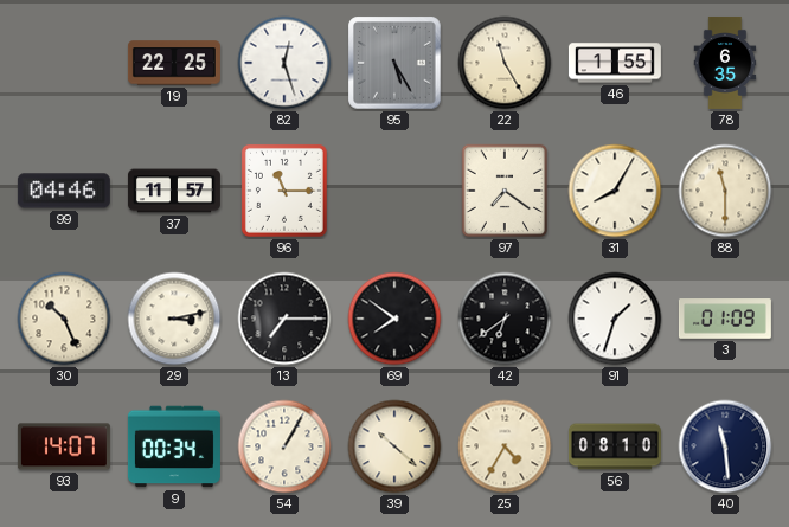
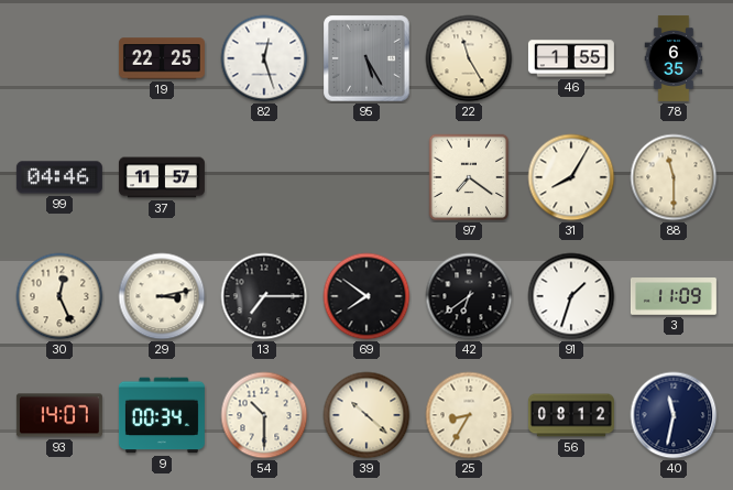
96: 11:15 -> none (284, 191)
30: 10:26 -> 12:26 (59, 296)
3: 01:09 -> 11:09 (674, 296)
54: 1:05 -> 10:30 (264, 415)
25: 4:35 -> 8:35 (469, 415)
56: 08:10 -> 08:12 (571, 415)
40: 11:29 -> 11:32 (674, 415)
